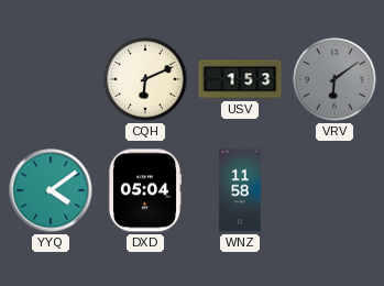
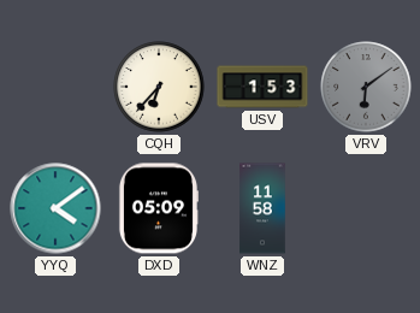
CQH: 6:11 -> 6:37 (159, 87)
DXD: 05:04 -> 05:09 (158, 208)
